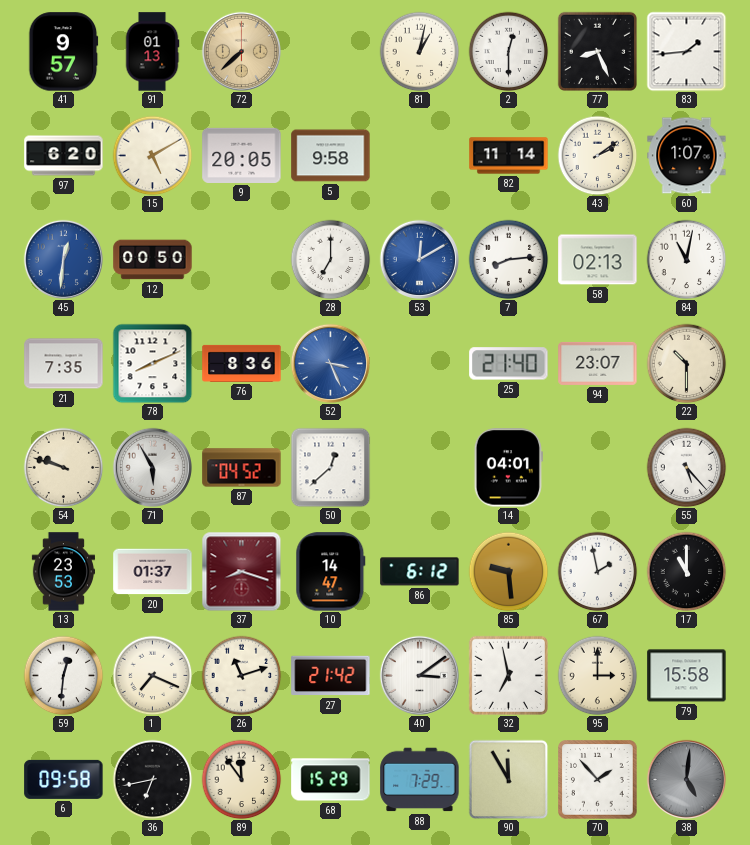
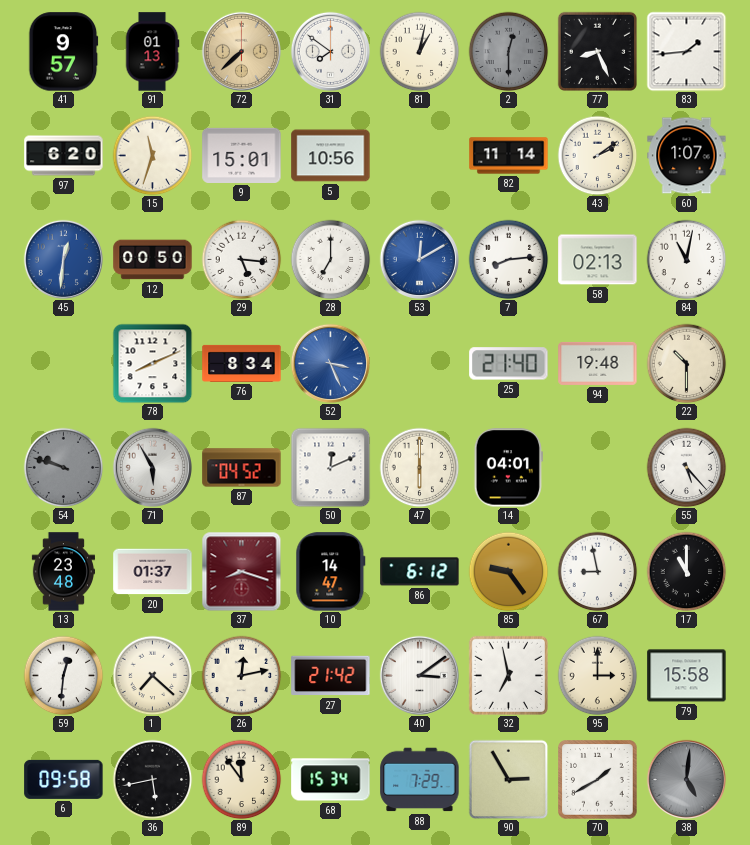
31: none -> 7:51 (330, 51)
2 dial: white -> grey (508, 51)
15: 5:10 -> 11:33 (152, 155)
9: 20:05 -> 15:01 (242, 155)
5: 9:58 -> 10:56 (331, 156)
29: none -> 5:16 (241, 259)
21: 7:35 -> none (64, 364)
76: 8:36 -> 8:34 (242, 363)
94: 23:07 -> 19:48 (598, 363)
54 dial: cream -> grey (63, 467)
50: 12:38 -> 12:11 (330, 467)
47: none -> 6:00 (419, 467)
13: 23:53 -> 23:48 (63, 572)
85: 9:29 -> 9:24 (508, 571)
67: 1:58 -> 8:58 (597, 571)
1: 7:19 -> 7:22 (152, 675)
26: 11:12 -> 12:13 (241, 675)
36: 6:43 -> 5:43 (152, 779)
68: 15:29 -> 15:34 (331, 780)
90: 11:55 -> 2:55 (508, 779)
70: 1:53 -> 1:40 (598, 780)
